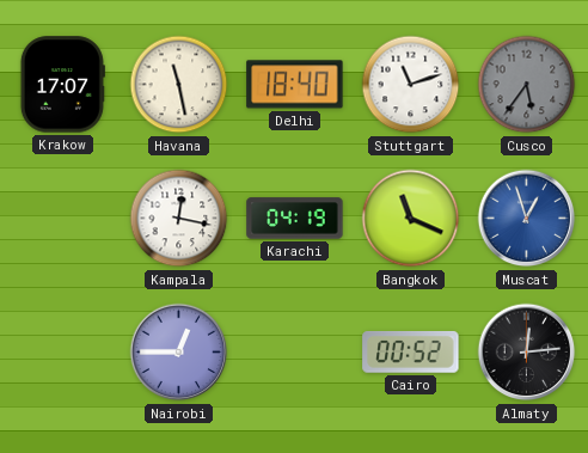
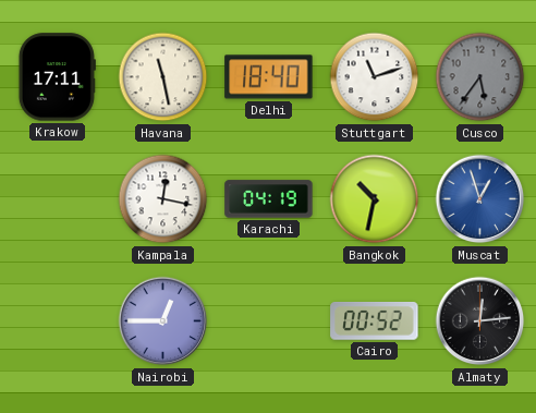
Krakow: 17:07 -> 17:11 (57, 77)
Bangkok: 11:19 -> 10:32 (375, 199)
